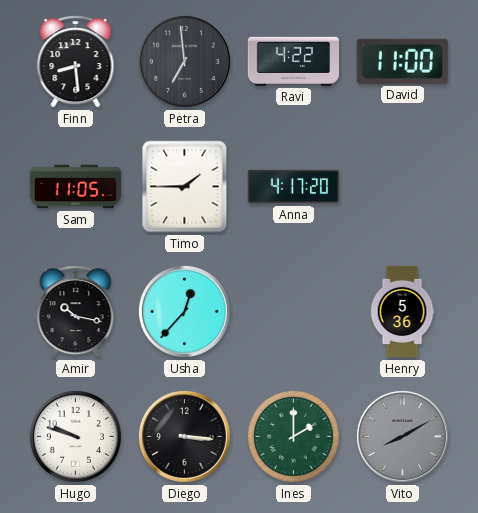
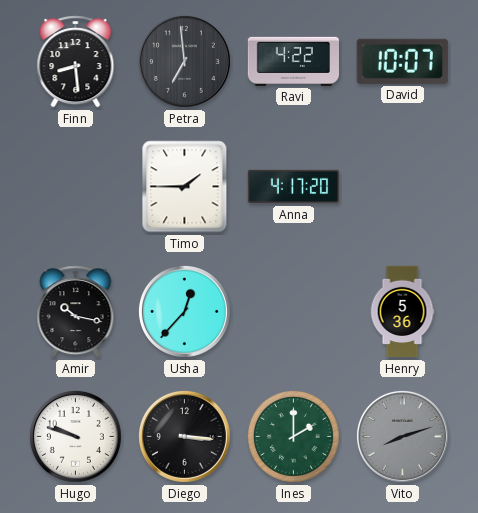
David: 11:00 -> 10:07 (402, 61)
Sam: 11:05 -> none (76, 187)
Vito: 8:10 -> 8:12 (402, 436)
